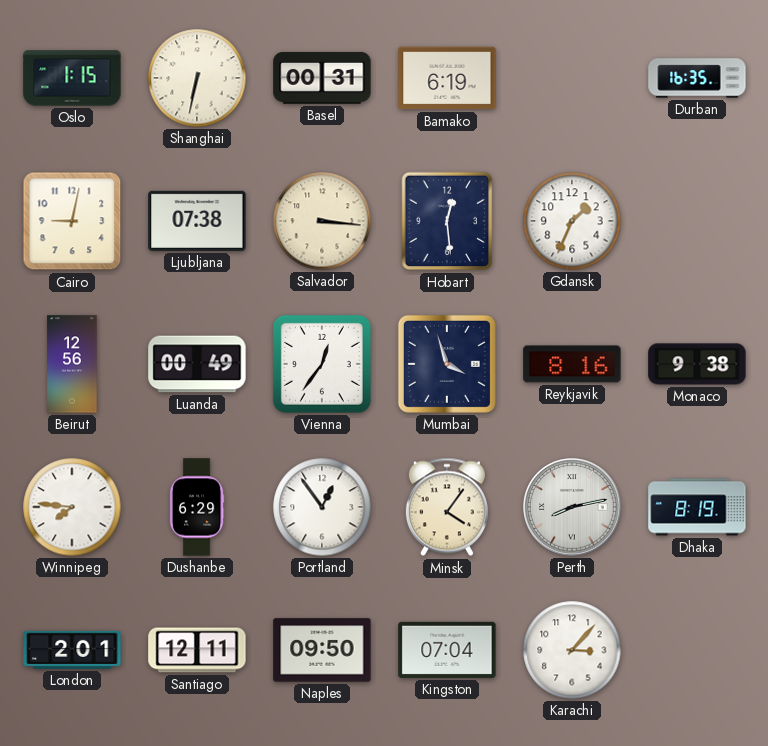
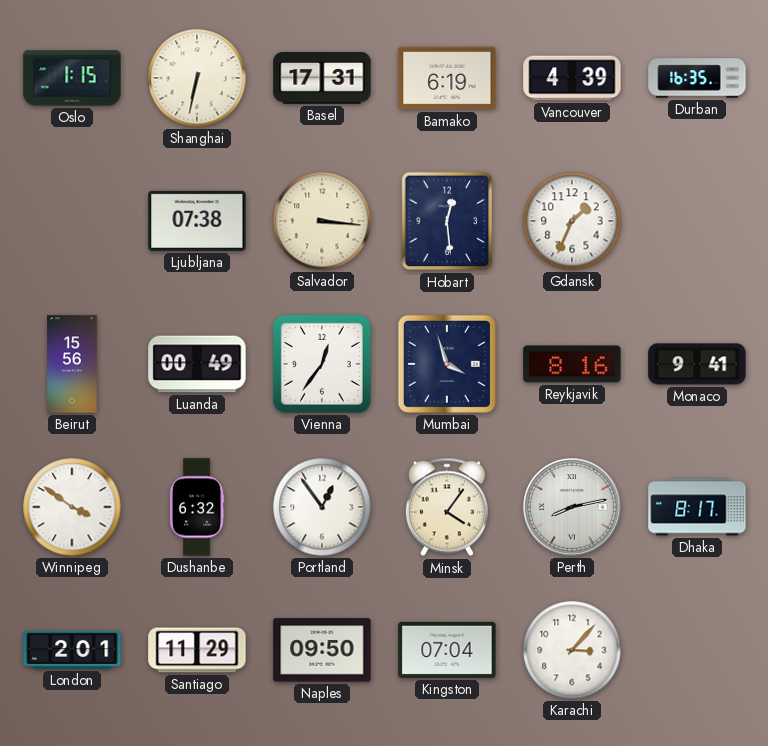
Basel: 00:31 -> 17:31 (322, 78)
Vancouver: none -> 4:39 (572, 78)
Cairo: 9:02 -> none (72, 221)
Beirut: 12:56 -> 15:56 (72, 364)
Monaco: 9:38 -> 9:41 (697, 364)
Winnipeg: 7:46 -> 3:51 (72, 507)
Dushanbe: 6:29 -> 6:32 (197, 507)
Dhaka: 8:19 -> 8:17 (697, 507)
Santiago: 12:11 -> 11:29 (197, 650)
